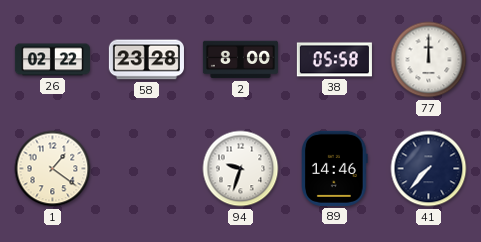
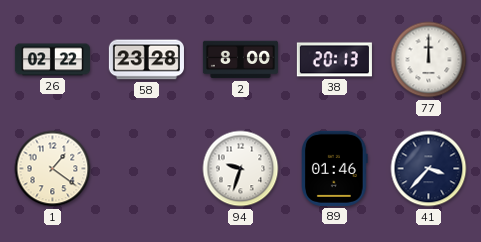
38: 05:58 -> 20:13 (334, 60)
89: 14:46 -> 01:46 (335, 168)
41: 7:37 -> 3:37 (429, 169)
